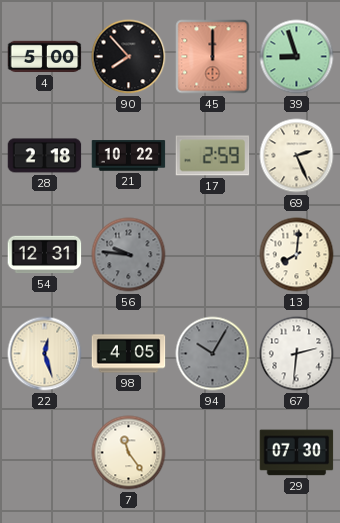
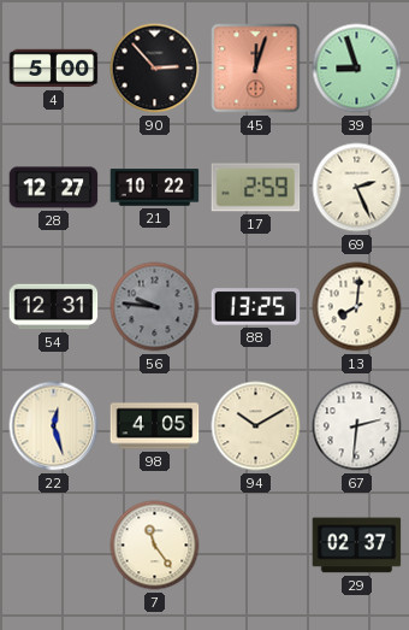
90: 7:53 -> 2:53 (155, 69)
45: 12:00 -> 12:03 (256, 69)
28: 2:18 -> 12:27 (54, 188)
88: none -> 13:25 (256, 307)
94: 10:05 -> 10:10 (256, 426)
94 dial: grey -> cream (256, 426)
29: 07:30 -> 02:37 (357, 546)
